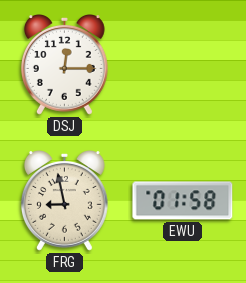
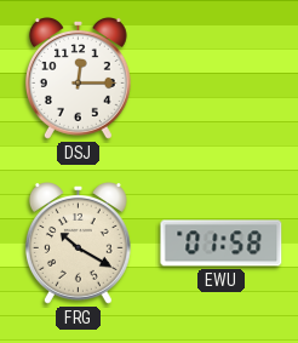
FRG: 8:58 -> 10:20 (78, 244)
